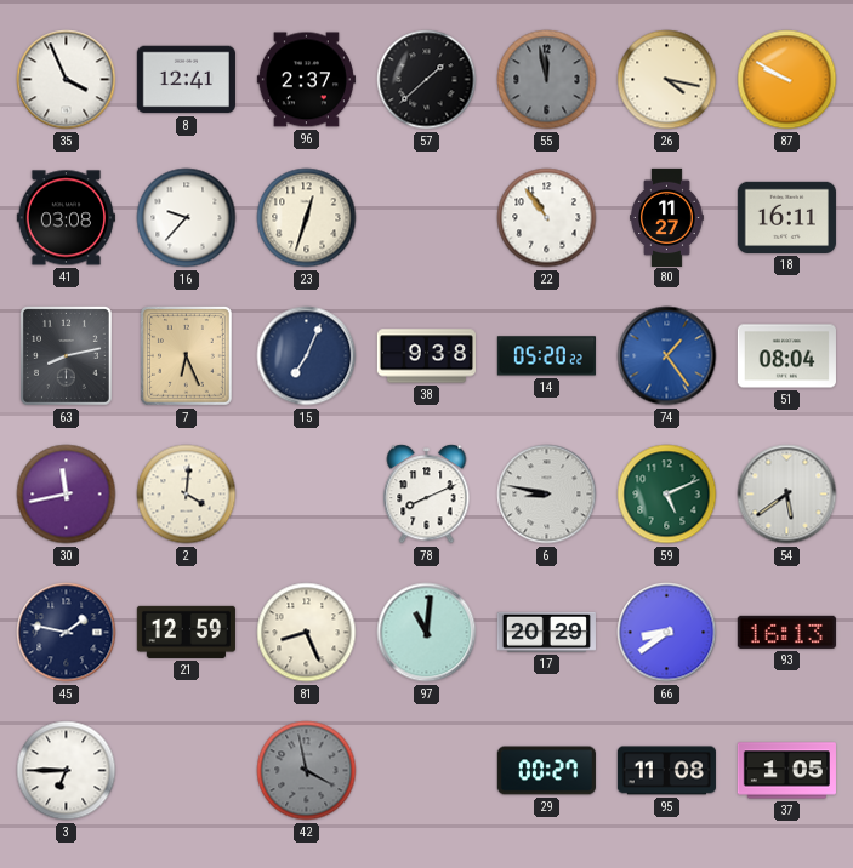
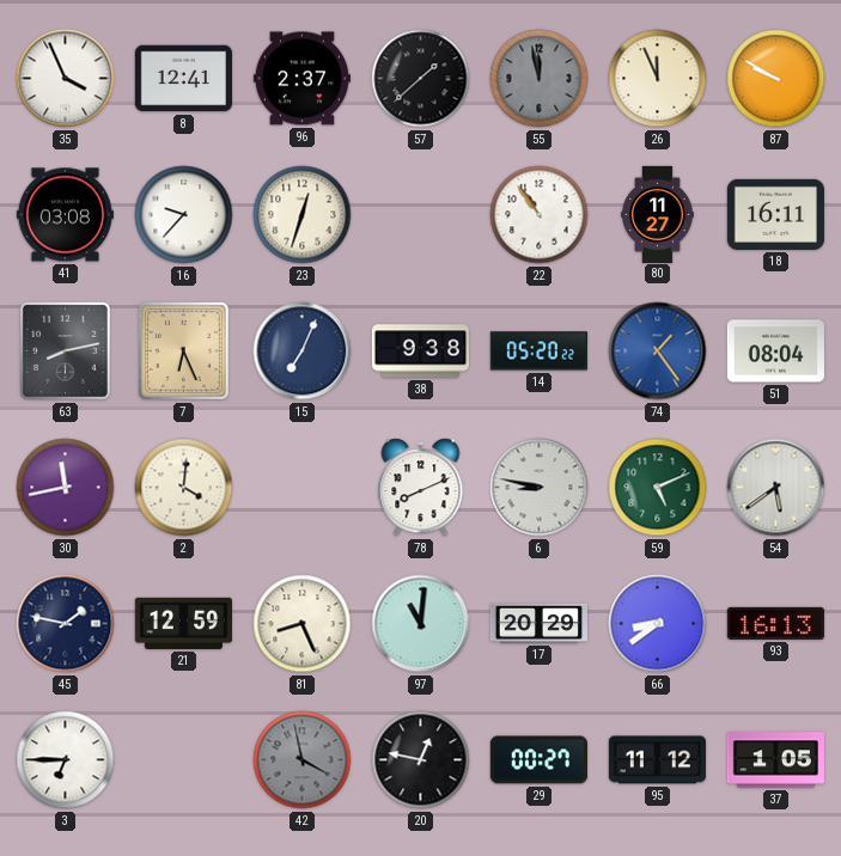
26: 4:17 -> 11:56 (658, 79)
20: none -> 12:47 (421, 760)
95: 11:08 -> 11:12 (657, 760)
